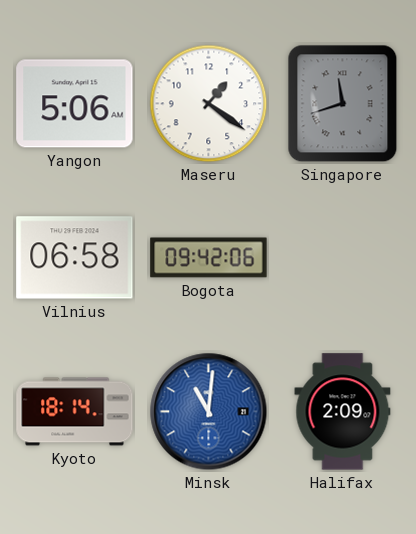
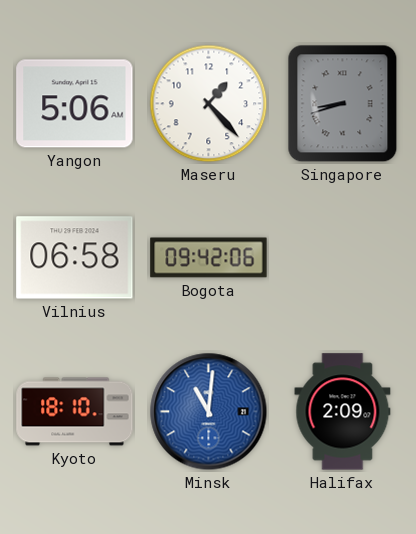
Maseru: 1:21 -> 1:23 (209, 104)
Singapore: 11:42 -> 8:42 (343, 104)
Kyoto: 18:14 -> 18:10 (75, 412)
